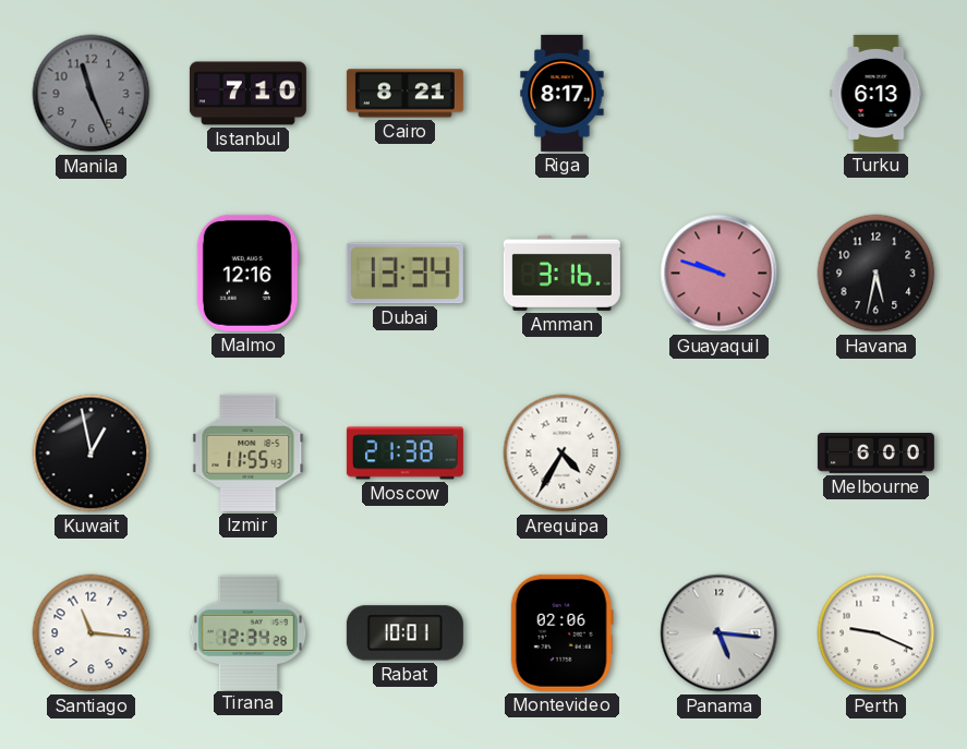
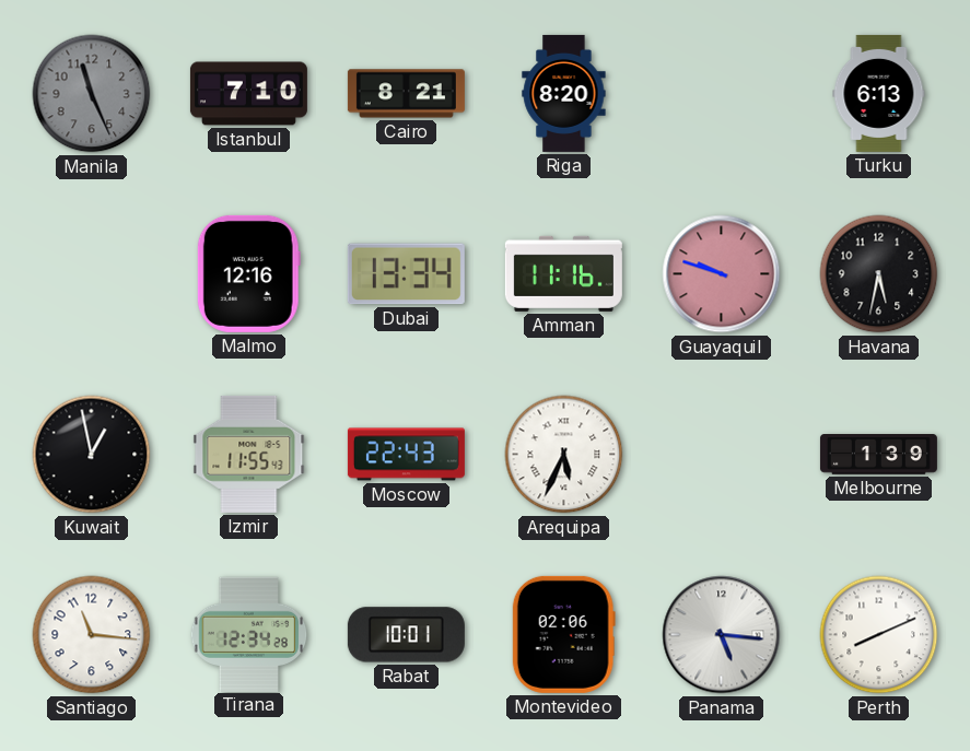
Riga: 8:17 -> 8:20 (564, 93)
Amman: 3:16 -> 11:16 (563, 273)
Moscow: 21:38 -> 22:43 (406, 455)
Arequipa: 4:35 -> 5:34 (564, 455)
Melbourne: 6:00 -> 1:39 (878, 455)
Perth: 9:19 -> 8:11 (879, 635)
